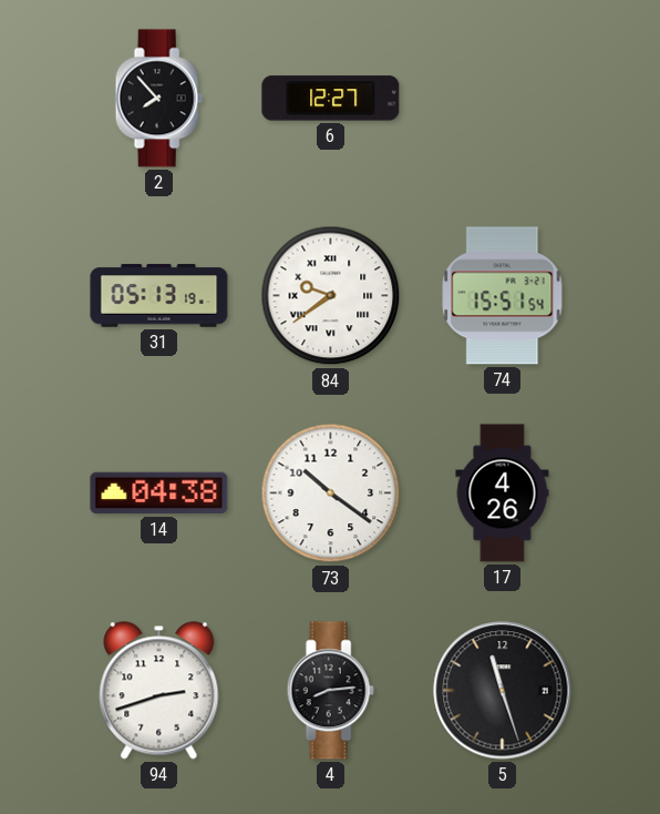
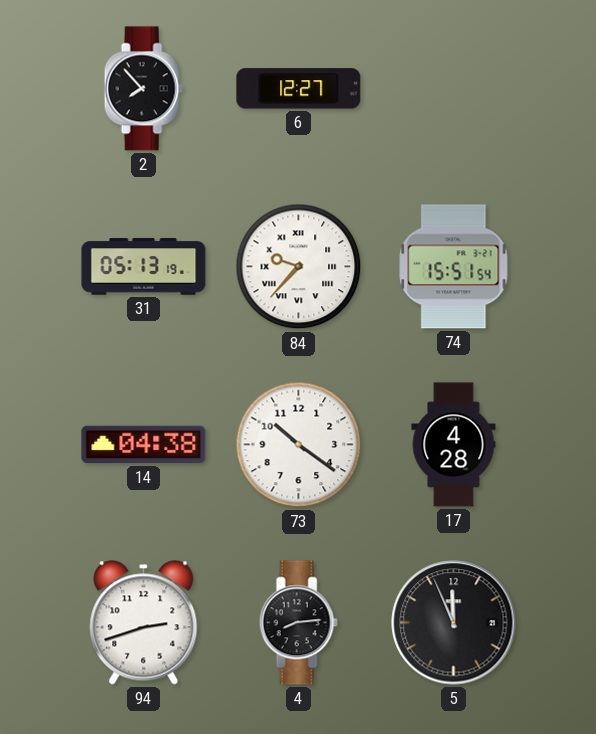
84: 9:39 -> 9:37 (299, 267)
17: 4:26 -> 4:28 (454, 445)
5: 11:27 -> 11:56 (454, 623)
